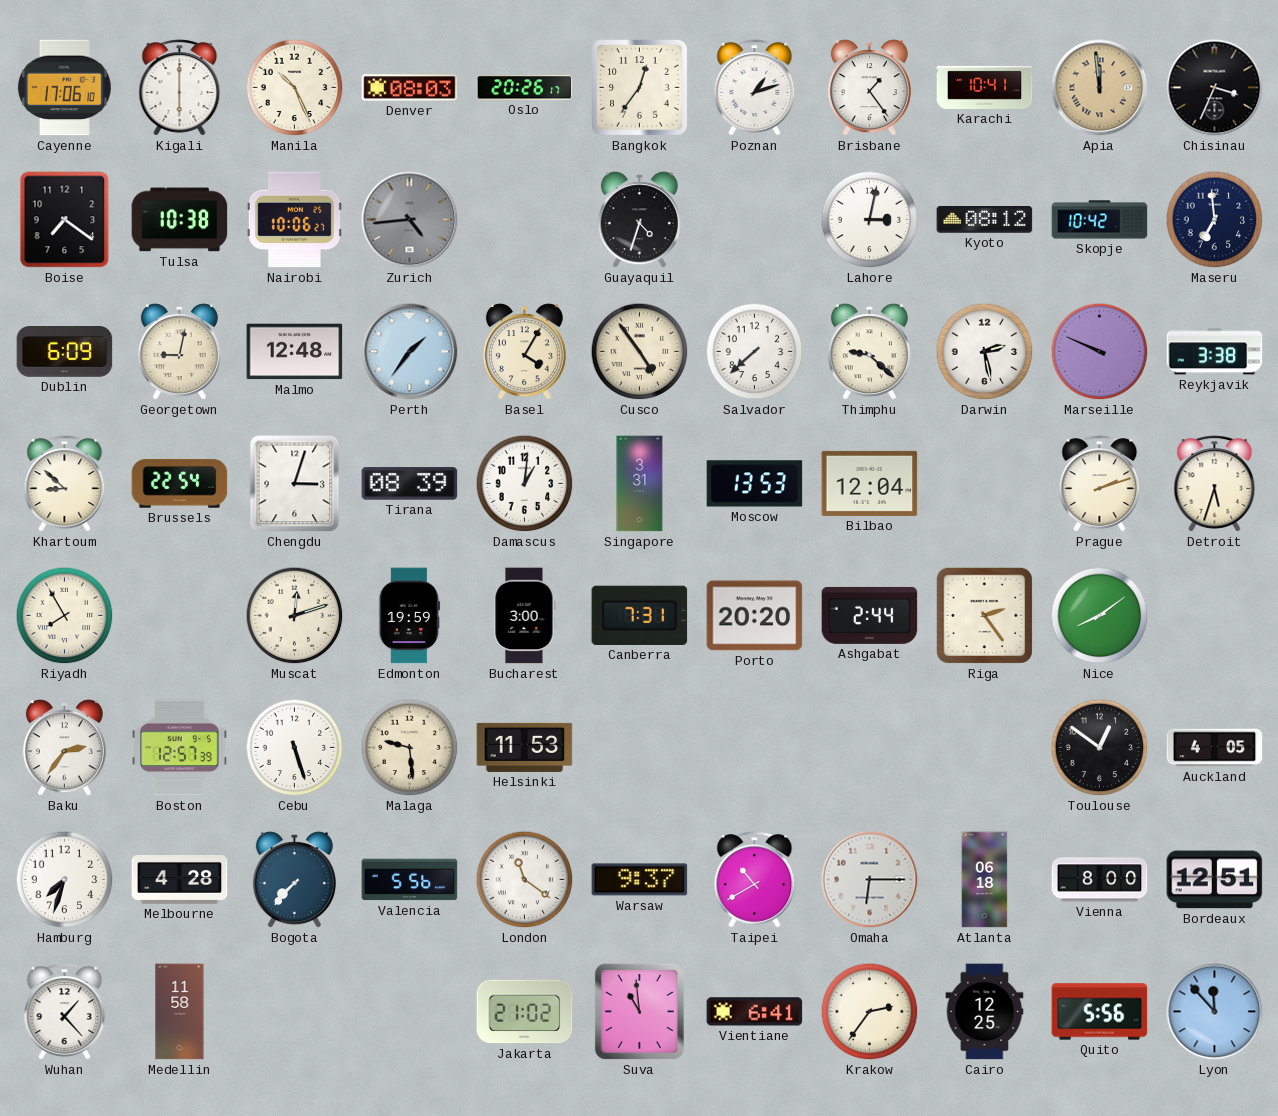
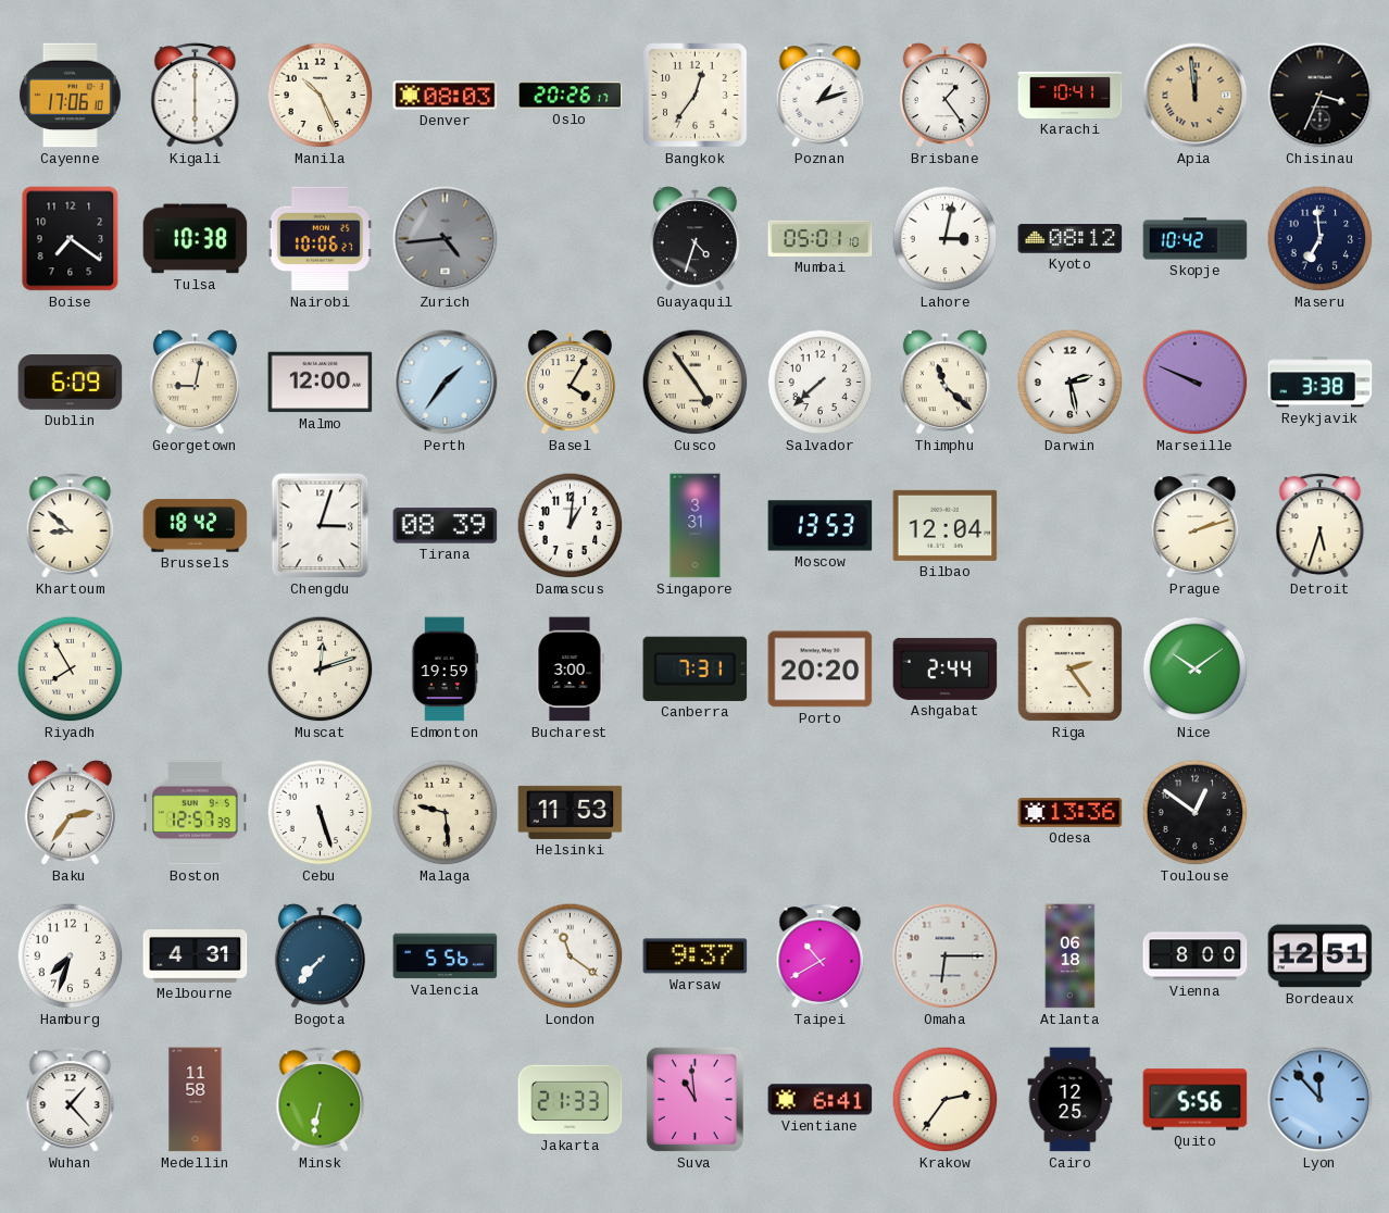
Mumbai: none -> 05:01 (821, 238)
Malmo: 12:48 -> 12:00 (321, 383)
Thimphu: 9:22 -> 11:22 (944, 383)
Brussels: 22:54 -> 18:42 (196, 526)
Nice: 8:09 -> 10:09 (1196, 670)
Odesa: none -> 13:36 (1071, 813)
Auckland: 4:05 -> none (1215, 748)
Melbourne: 4:28 -> 4:31 (196, 956)
Minsk: none -> 6:32 (321, 1100)
Jakarta: 21:02 -> 21:33 (571, 1100)
